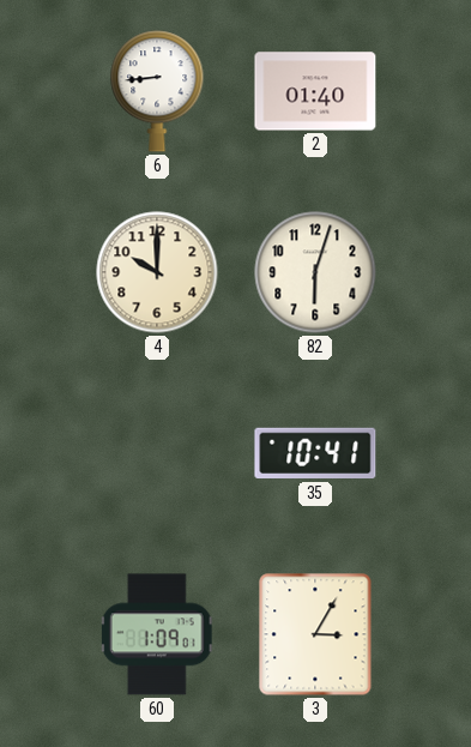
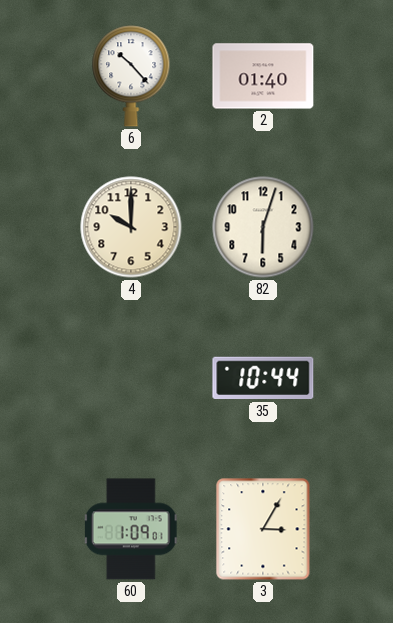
6: 8:44 -> 10:23 (131, 76)
35: 10:41 -> 10:44 (263, 378)
